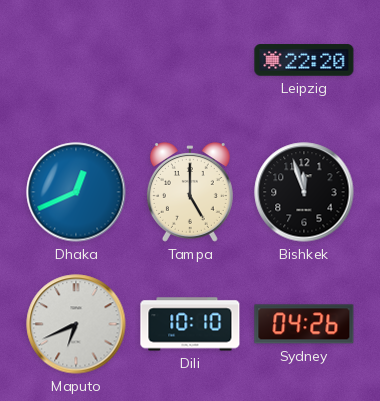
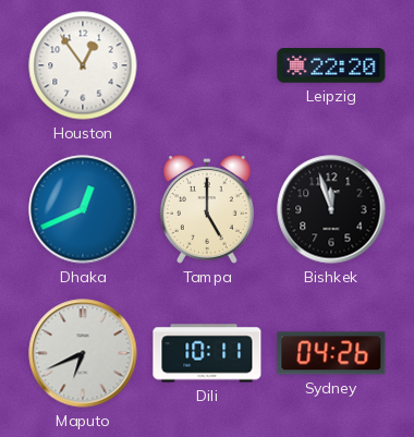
Houston: none -> 12:54 (83, 65)
Dili: 10:10 -> 10:11 (207, 353)
